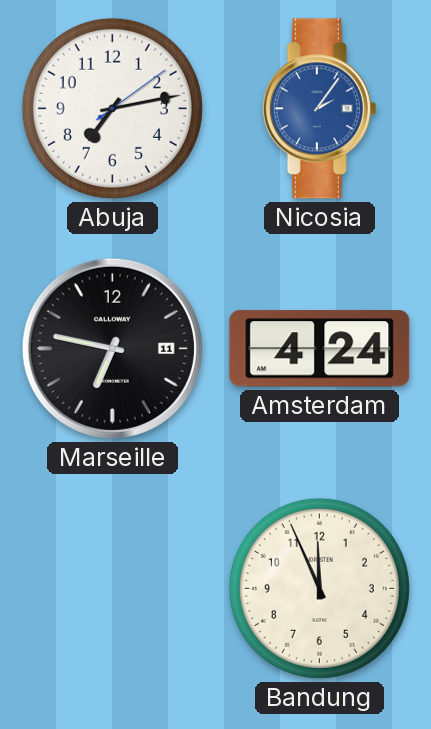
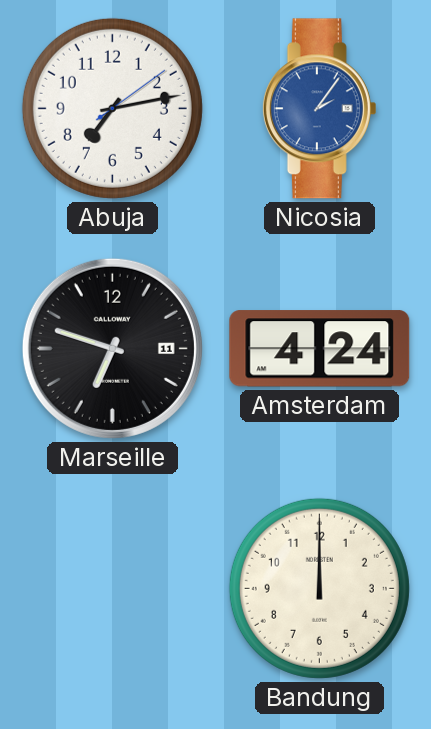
Marseille: 6:47 -> 6:48 (112, 348)
Bandung: 11:56 -> 12:00 (319, 588)
